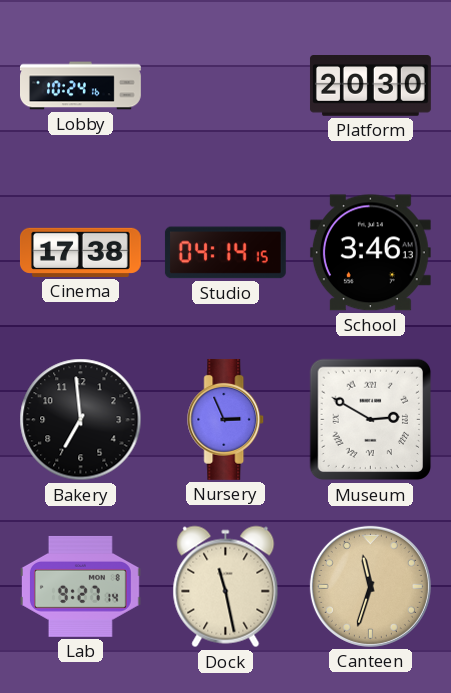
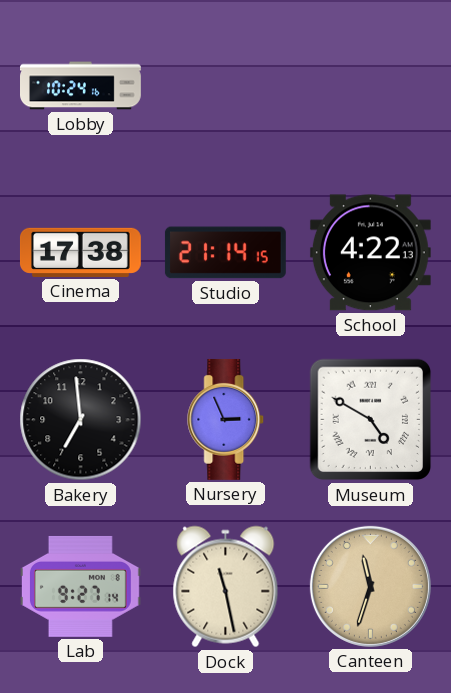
Platform: 20:30 -> none (370, 86)
Studio: 04:14 -> 21:14 (225, 253)
School: 3:46 -> 4:22 (370, 253)
Museum: 2:50 -> 4:50 (371, 420)
